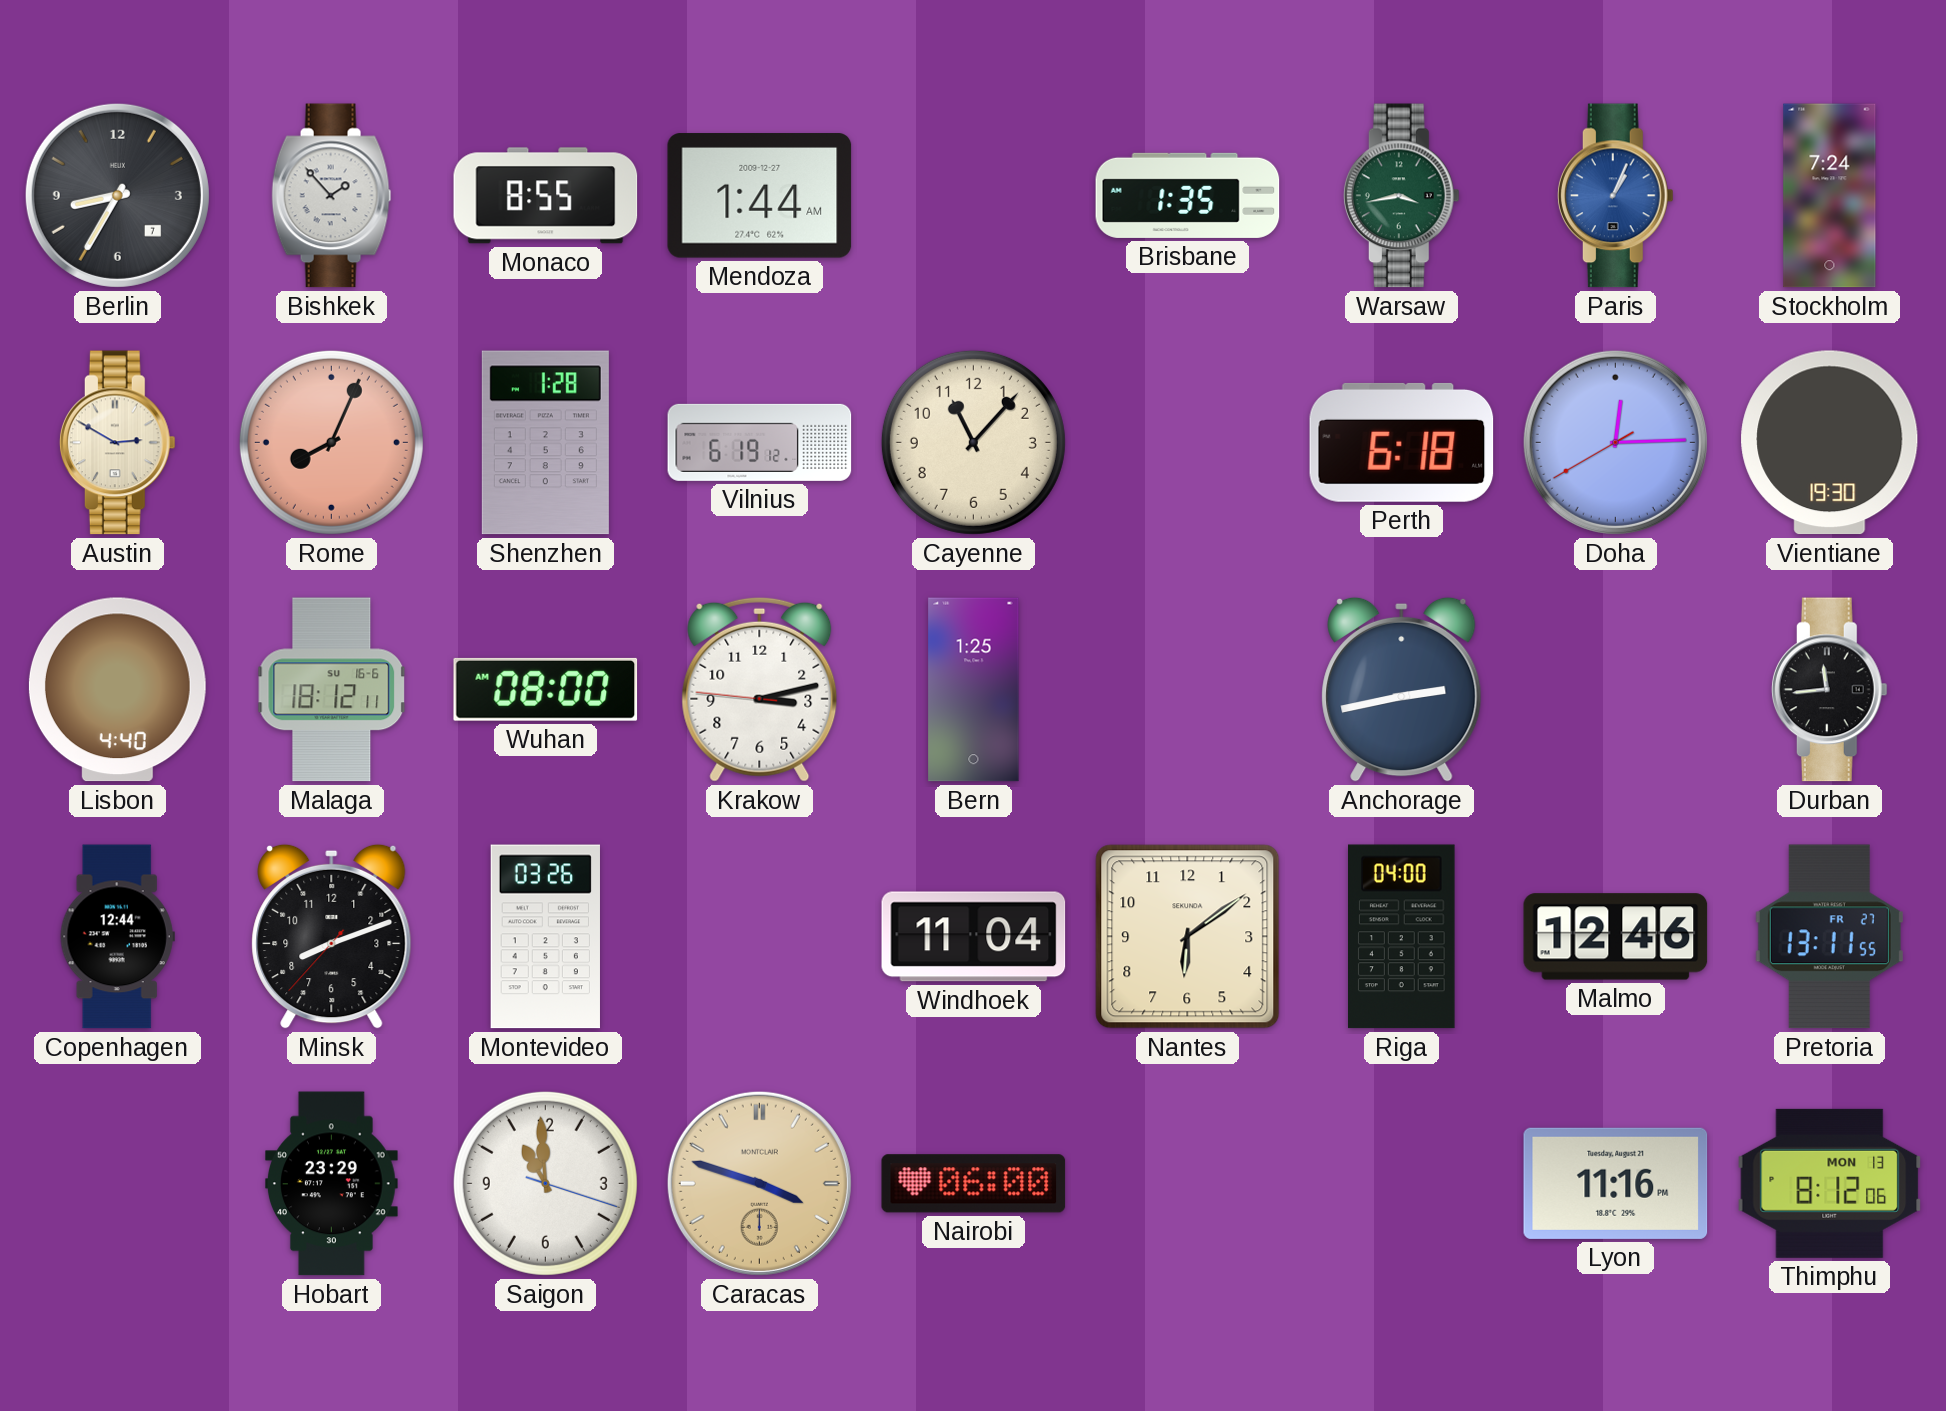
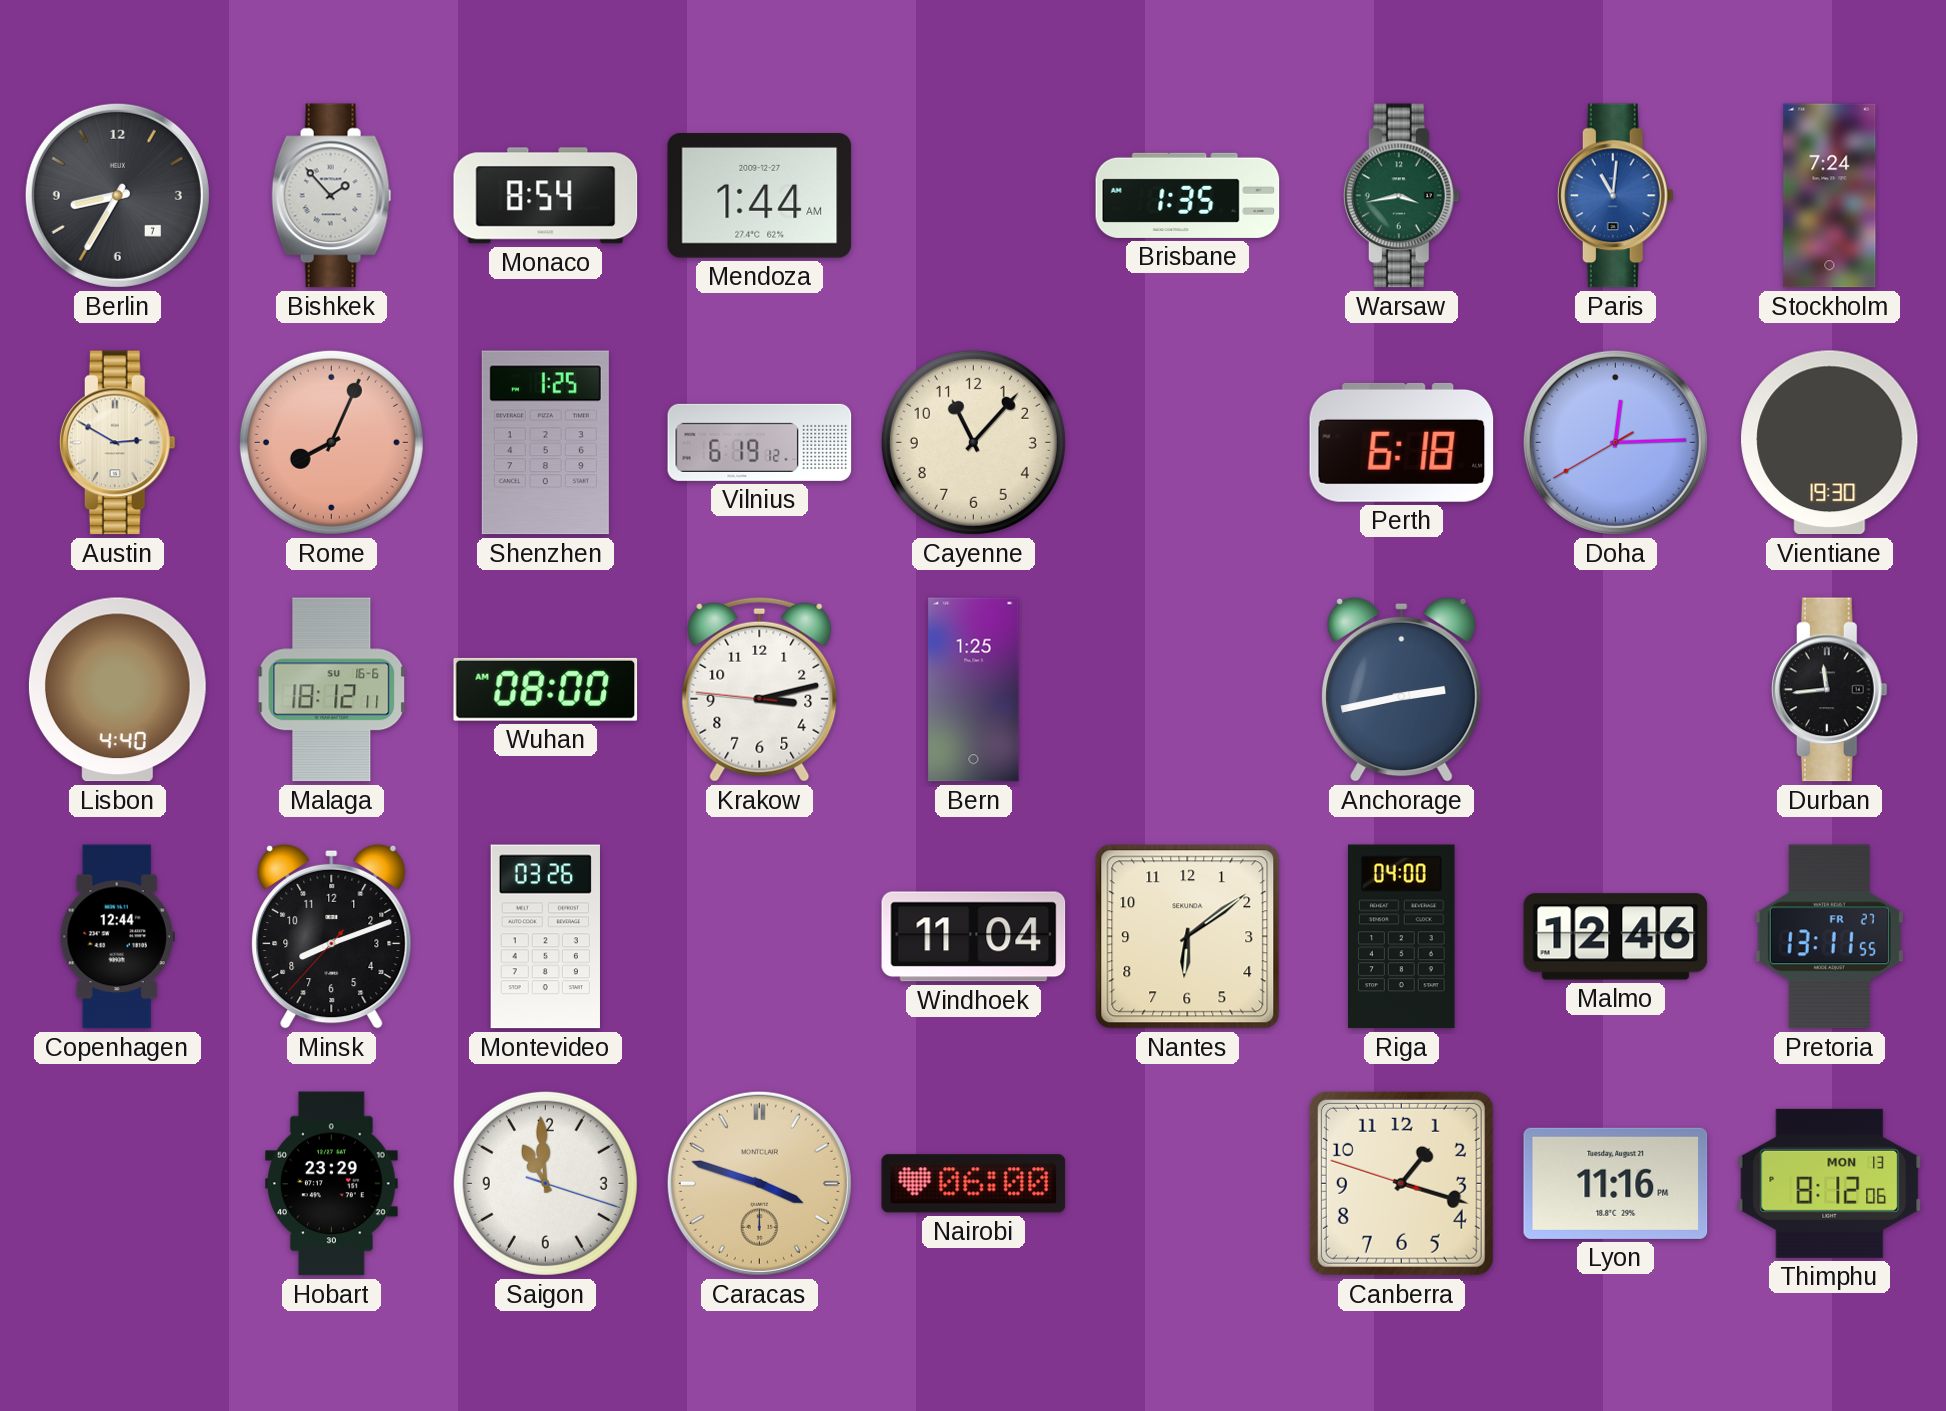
Monaco: 8:55 -> 8:54 (546, 196)
Paris: 1:04 -> 11:01 (1615, 196)
Shenzhen: 1:28 -> 1:25 (545, 443)
Canberra: none -> 1:17 (1401, 1183)
